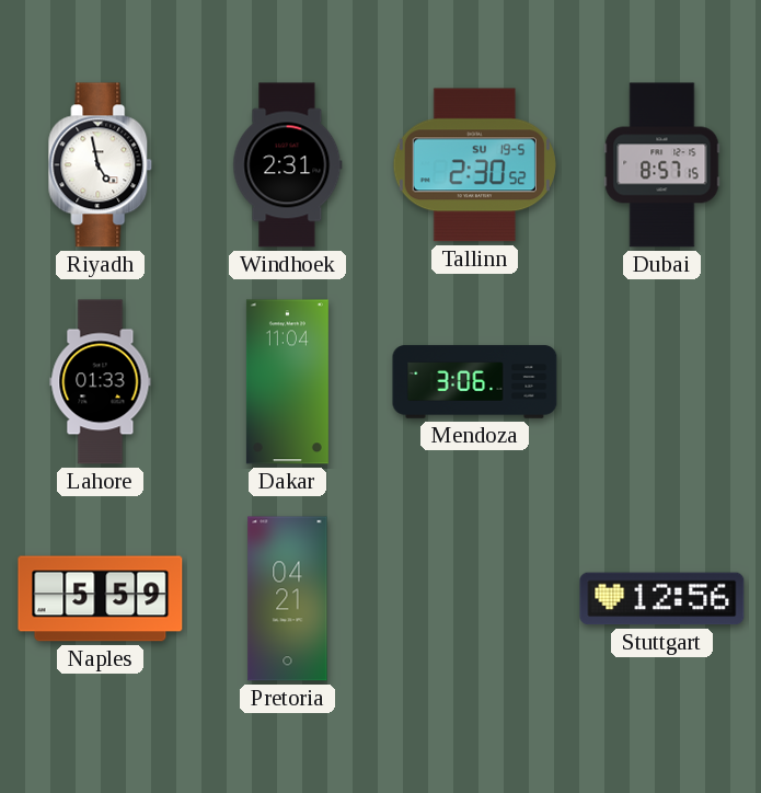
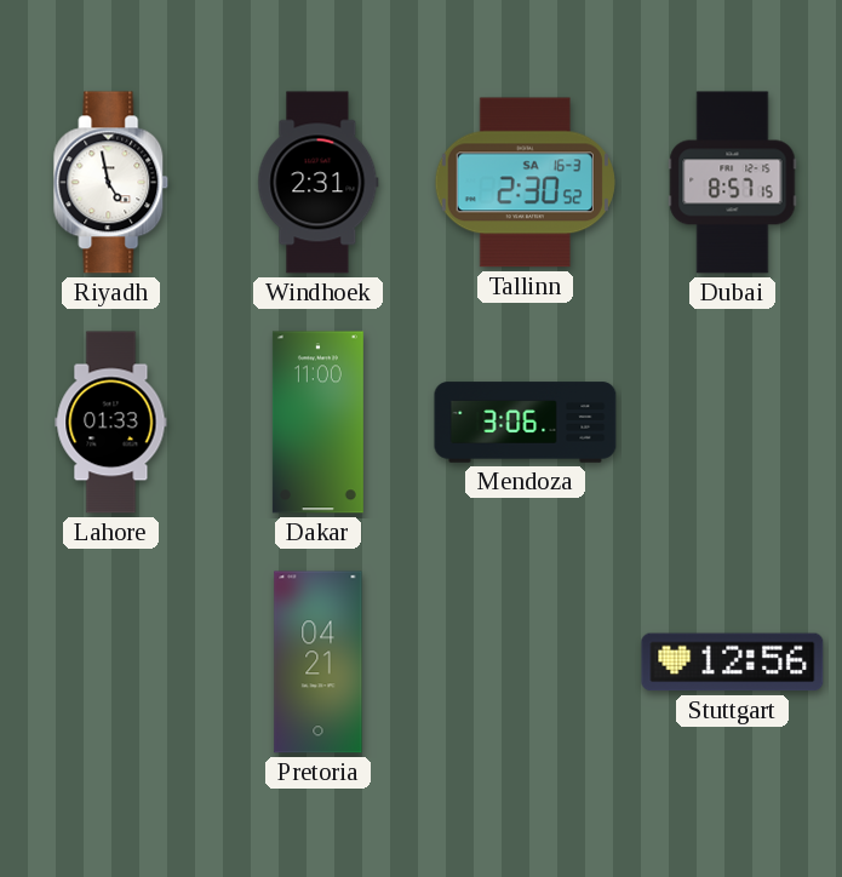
Tallinn date: SU 19-5 -> SA 16-3 (525, 183)
Dakar: 11:04 -> 11:00 (317, 423)
Naples: 5:59 -> none (101, 599)
